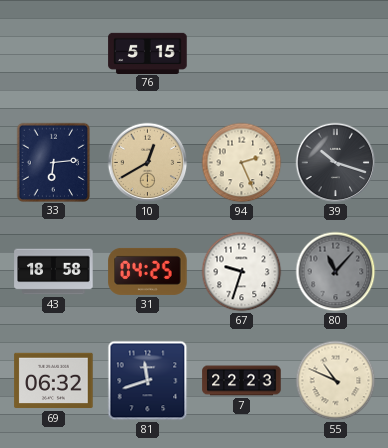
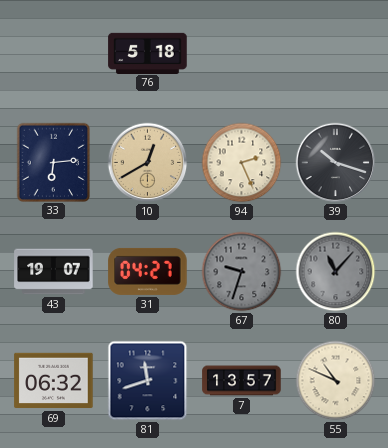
76: 5:15 -> 5:18 (148, 53)
43: 18:58 -> 19:07 (54, 272)
31: 04:25 -> 04:27 (148, 271)
67 dial: white -> grey (242, 272)
7: 22:23 -> 13:57 (242, 381)
